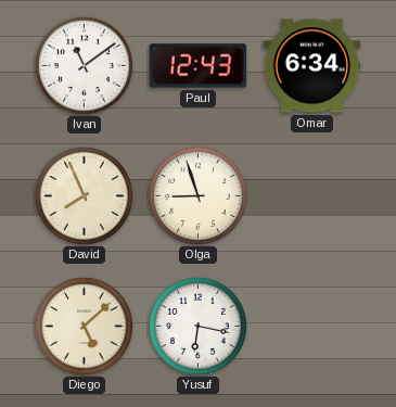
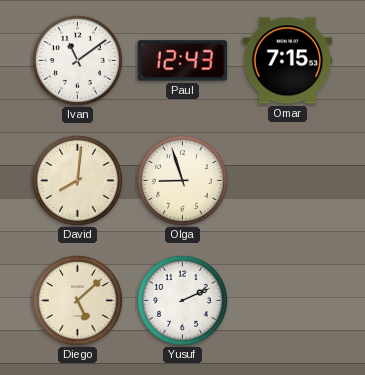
Omar: 6:34 -> 7:15 (288, 61)
David: 7:56 -> 8:01 (77, 180)
Yusuf: 6:17 -> 2:11 (182, 300)
